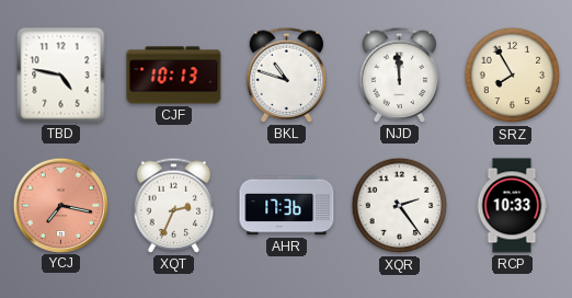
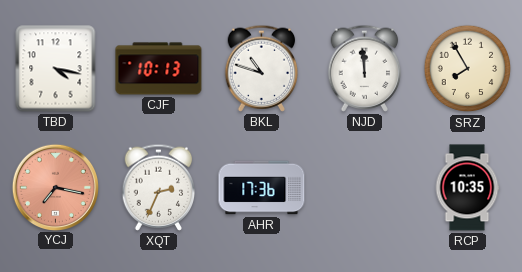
TBD: 4:47 -> 4:17 (56, 69)
XQR: 2:24 -> none (400, 206)
RCP: 10:33 -> 10:35 (467, 188)
